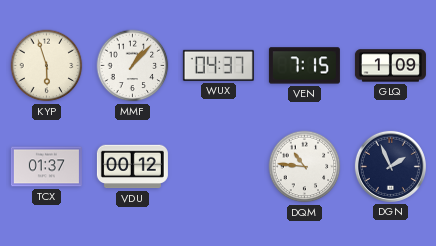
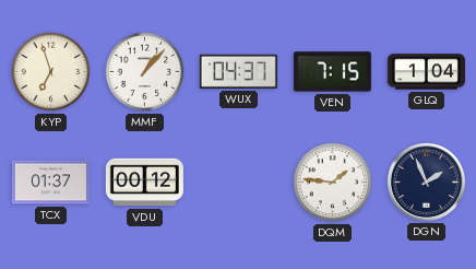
KYP: 5:57 -> 6:57 (51, 72)
GLQ: 1:09 -> 1:04 (426, 72)
DQM: 10:46 -> 1:46 (333, 183)
